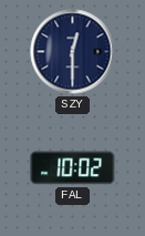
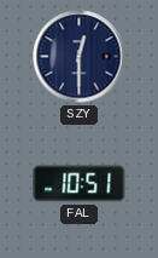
FAL: 10:02 -> 10:51 (80, 184)
